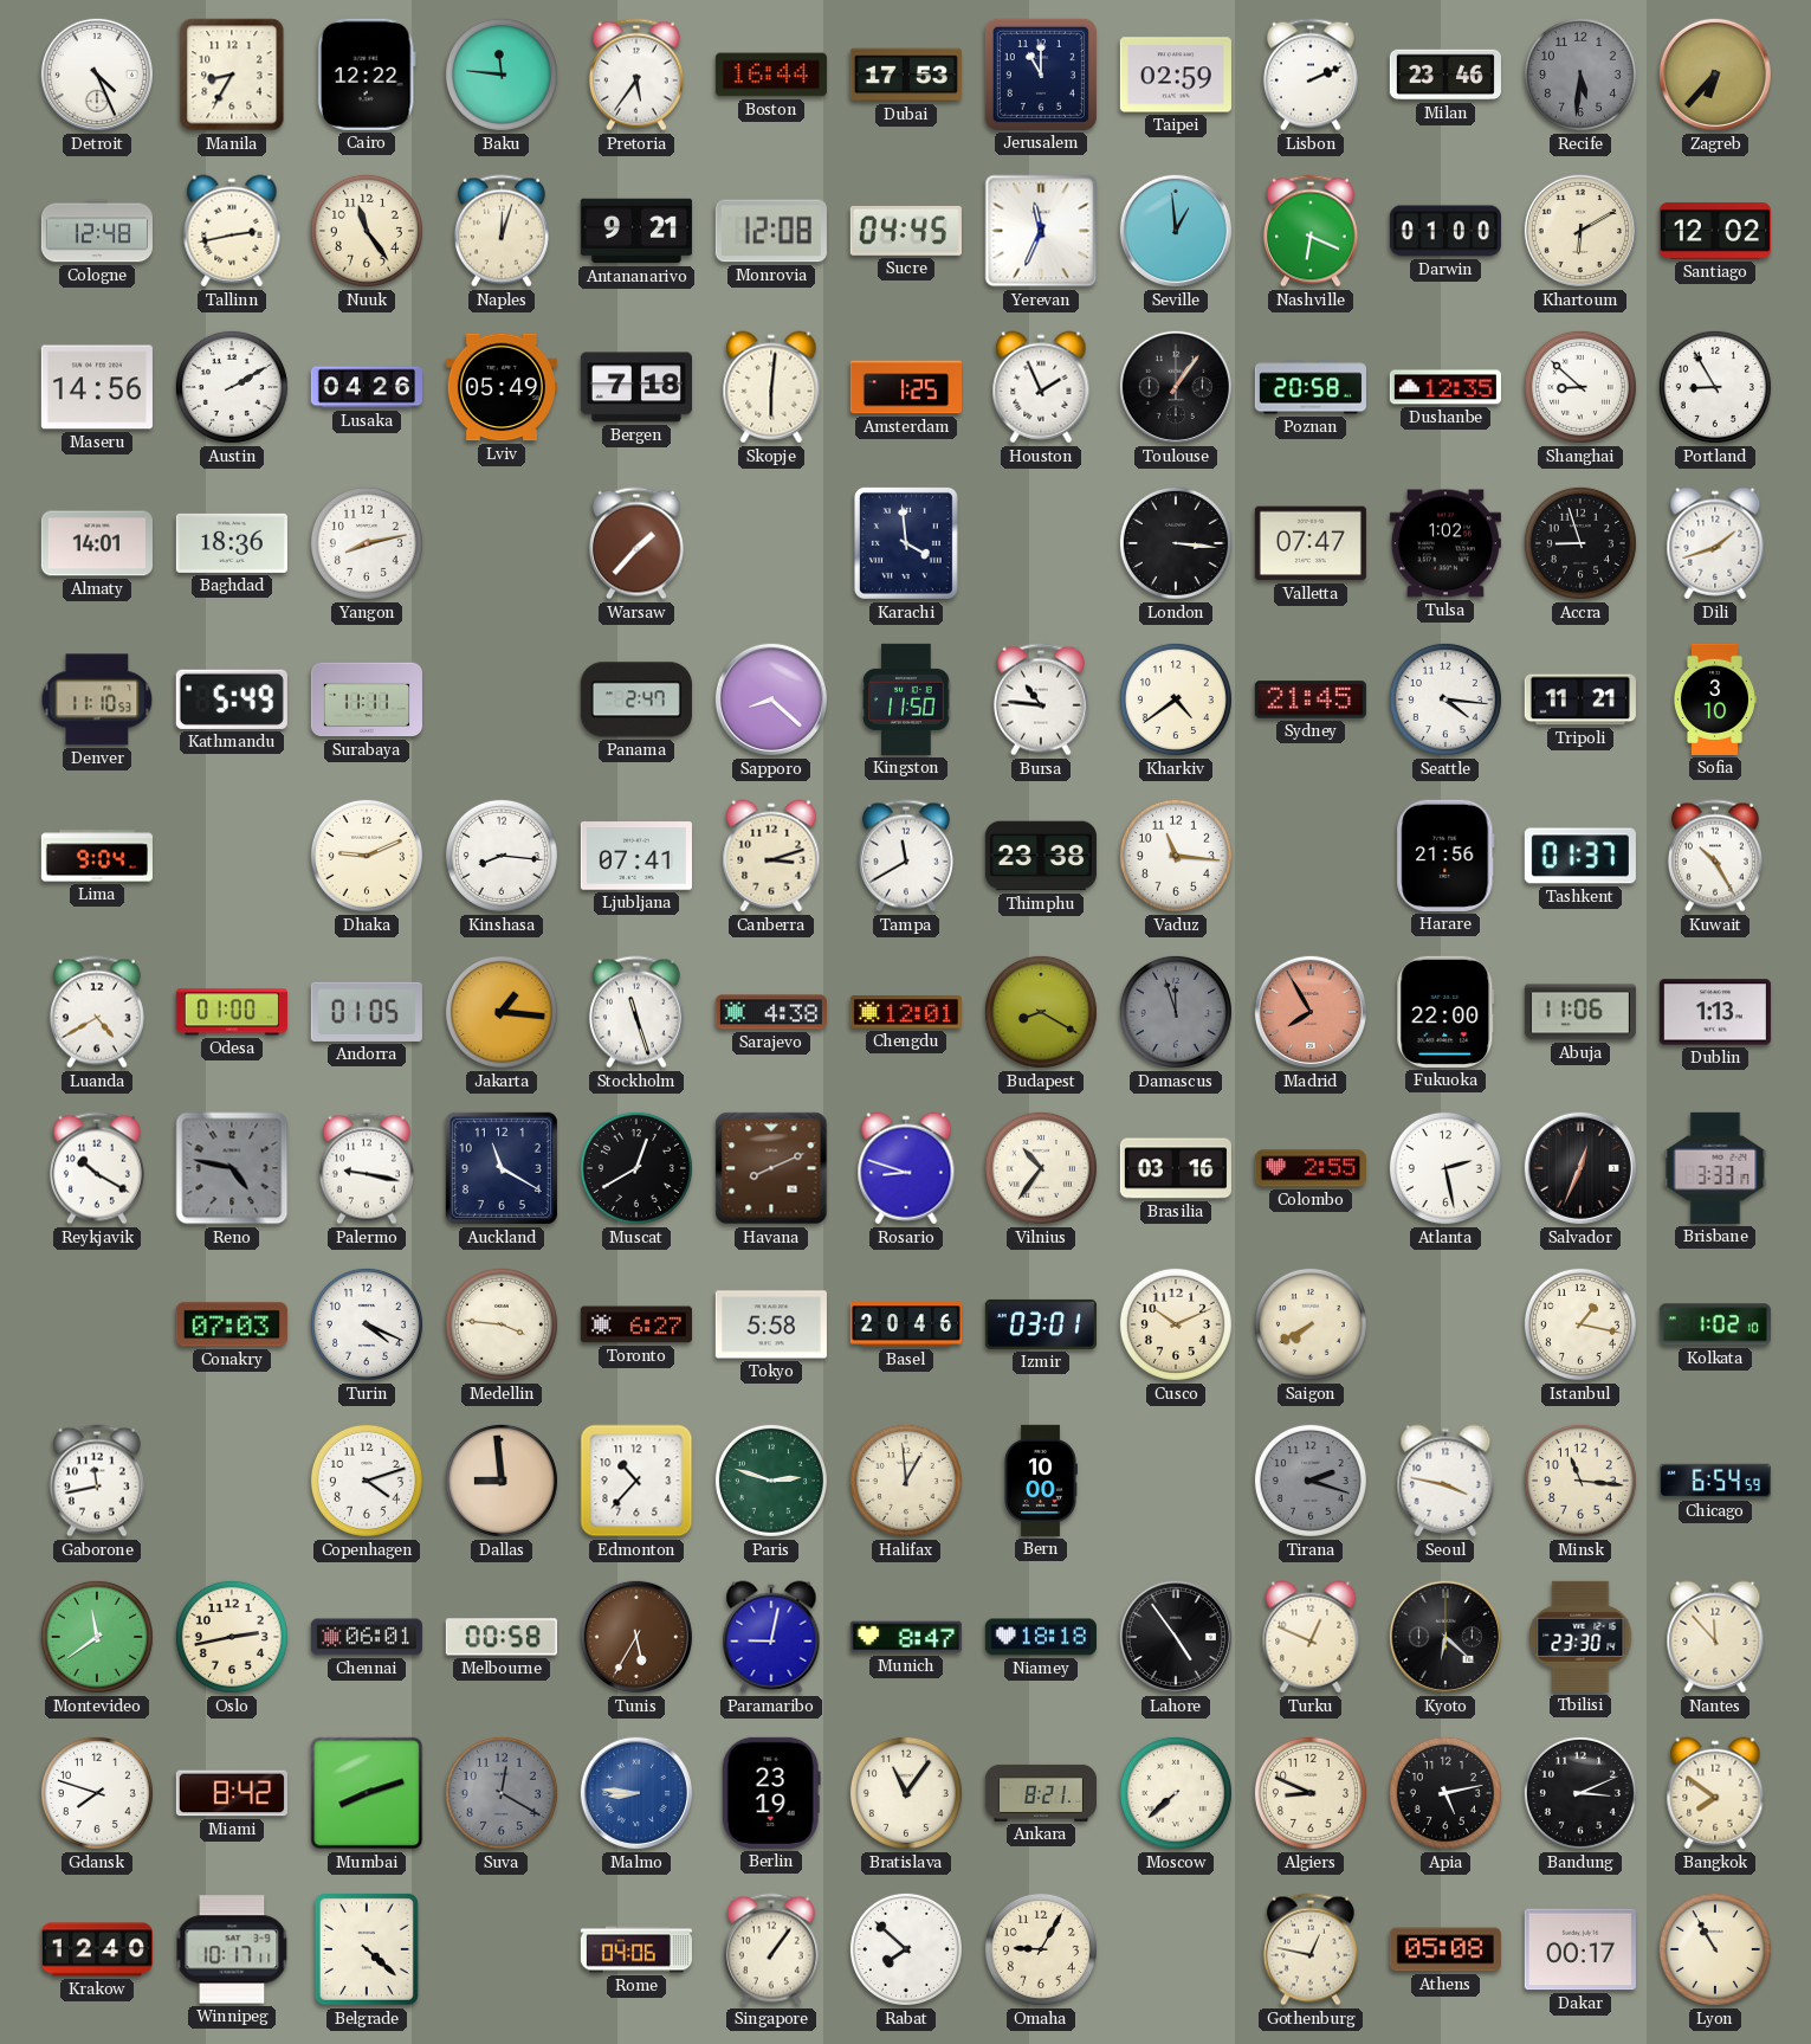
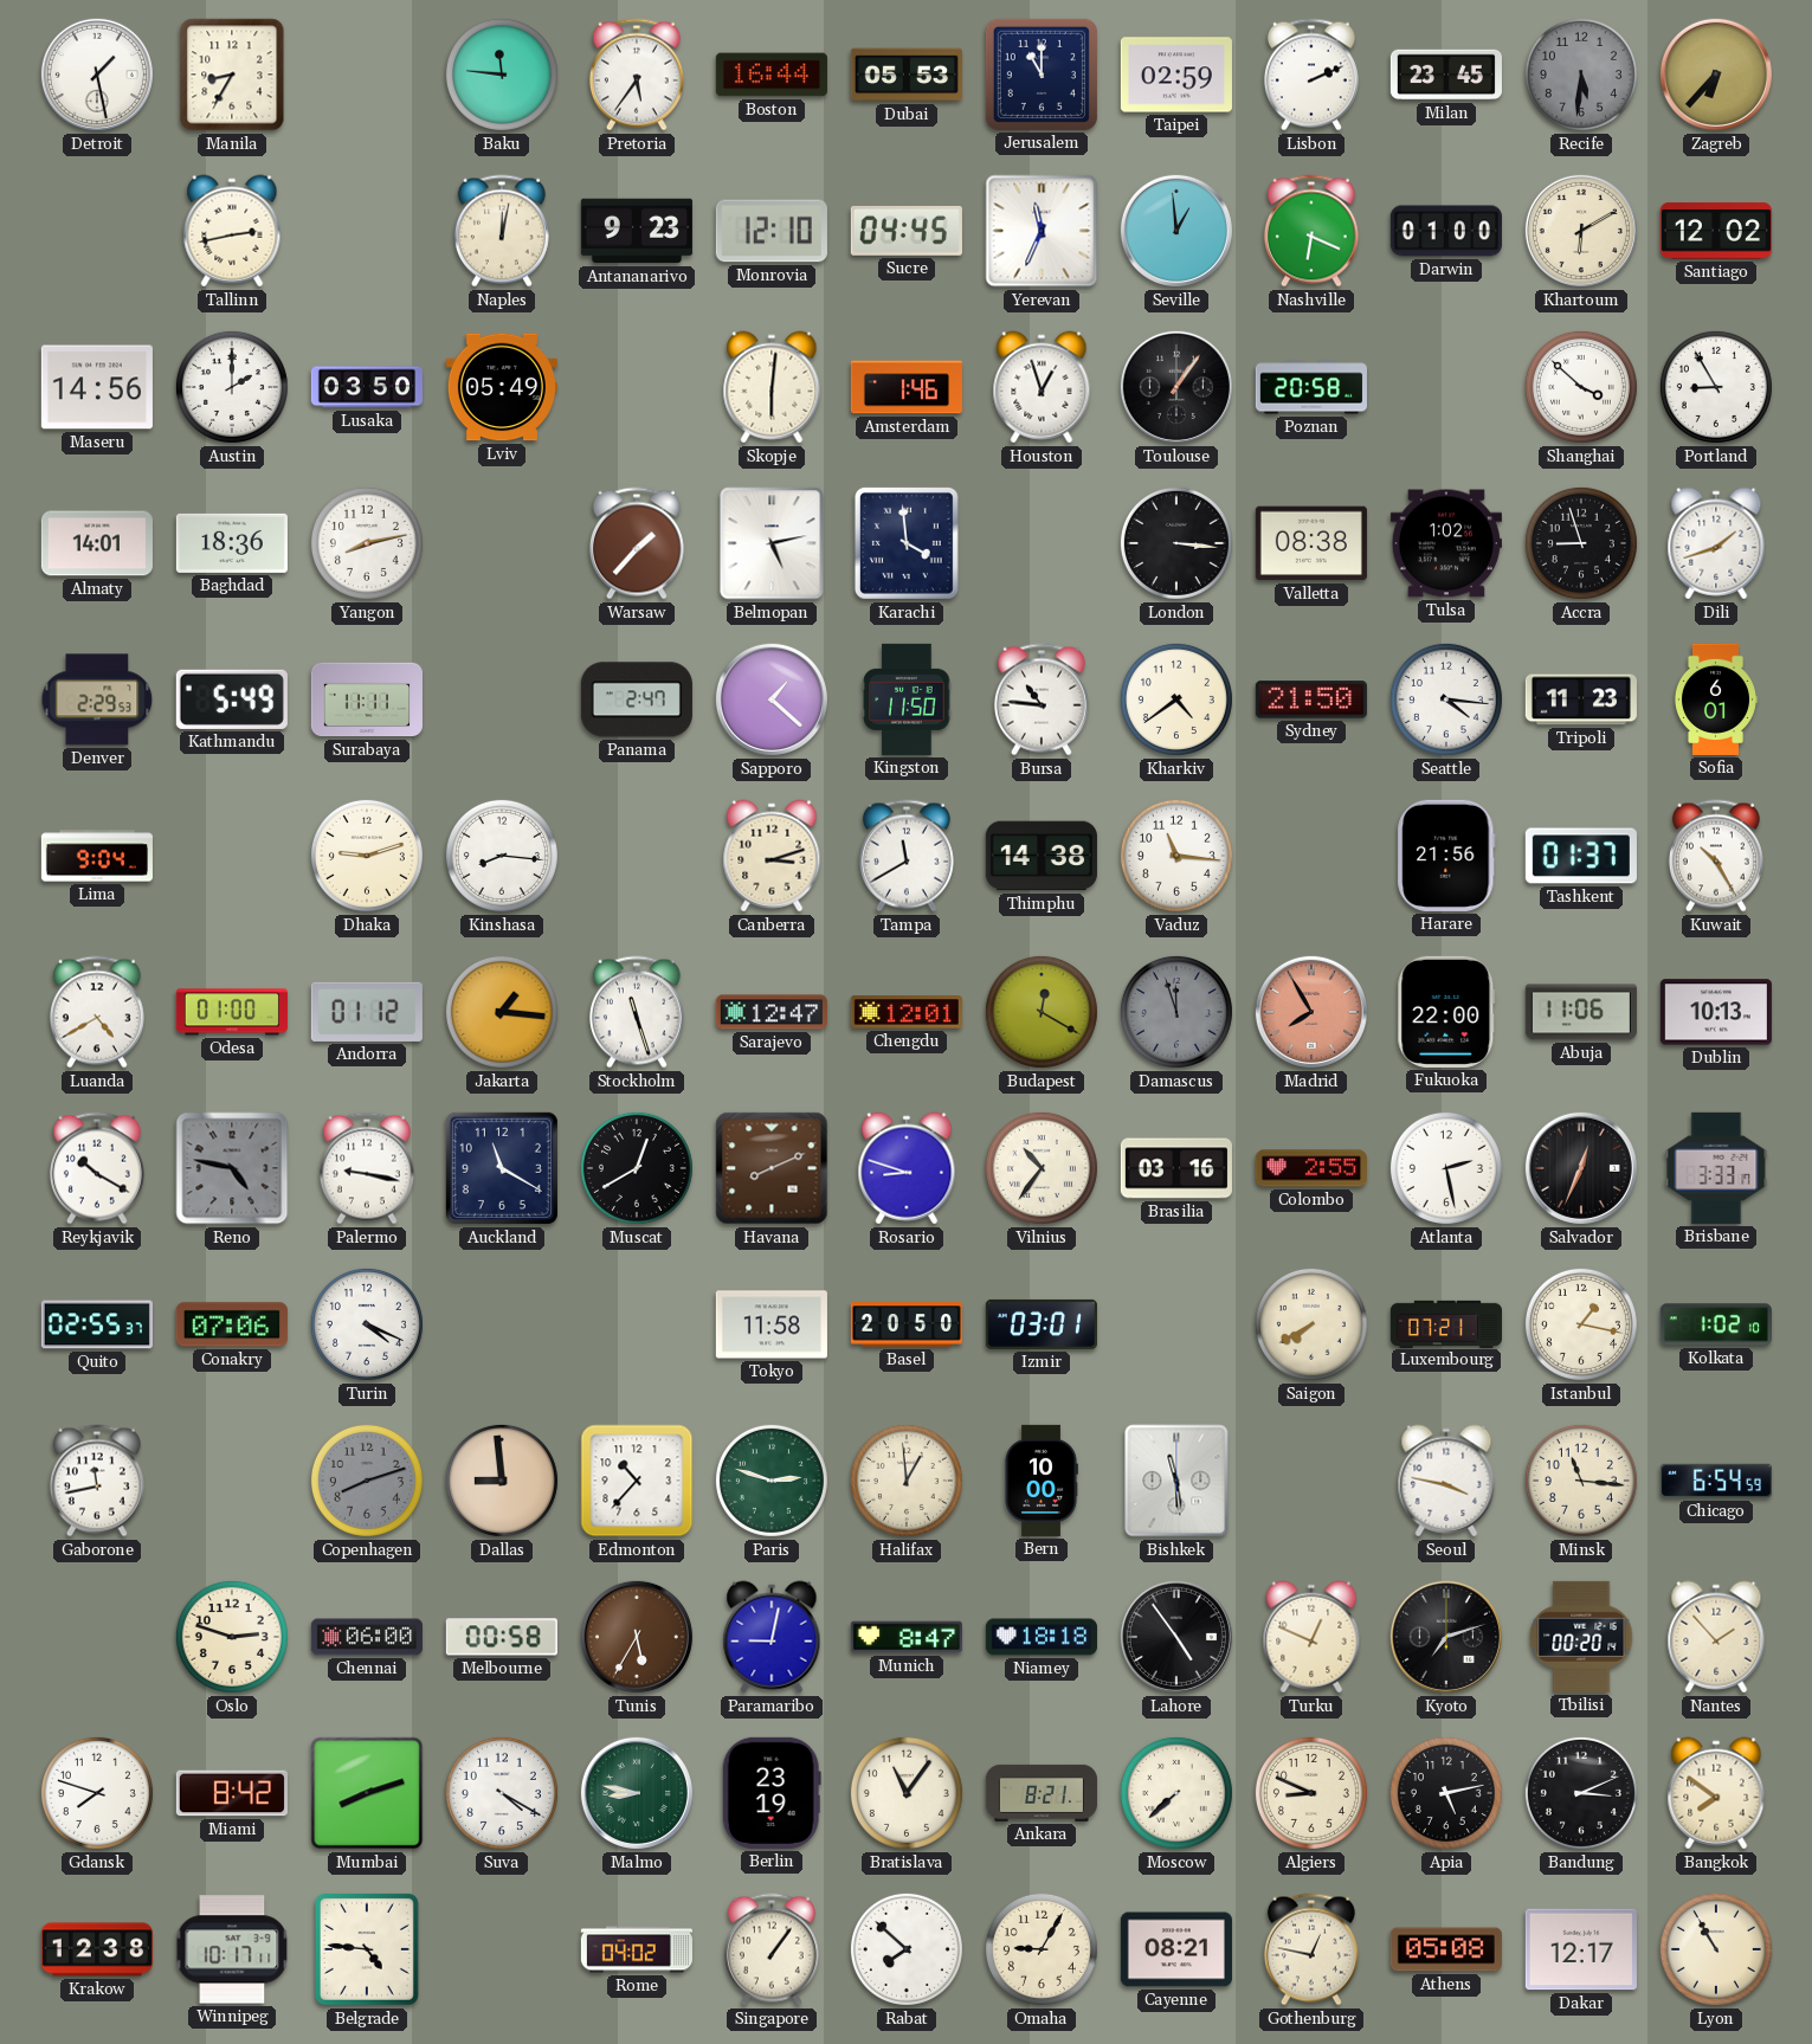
Detroit: 4:26 -> 1:28 (97, 75)
Cairo: 12:22 -> none (367, 75)
Dubai: 17:53 -> 05:53 (907, 75)
Milan: 23:46 -> 23:45 (1446, 75)
Cologne: 12:48 -> none (97, 231)
Nuuk: 11:24 -> none (367, 231)
Naples: 12:03 -> 12:02 (502, 231)
Antananarivo: 9:21 -> 9:23 (637, 231)
Monrovia: 12:08 -> 12:10 (772, 231)
Austin: 2:10 -> 2:00 (232, 387)
Lusaka: 04:26 -> 03:50 (367, 387)
Bergen: 7:18 -> none (636, 387)
Amsterdam: 1:25 -> 1:46 (907, 387)
Houston: 1:56 -> 12:57 (1042, 387)
Dushanbe: 12:35 -> none (1445, 387)
Shanghai: 8:52 -> 3:52 (1581, 387)
Belmopan: none -> 5:13 (772, 543)
Valletta: 07:47 -> 08:38 (1311, 543)
Denver: 11:10 -> 2:29 (97, 699)
Sapporo: 8:22 -> 1:22 (772, 699)
Sydney: 21:45 -> 21:50 (1311, 699)
Tripoli: 11:21 -> 11:23 (1581, 699)
Sofia: 3:10 -> 6:01 (1715, 699)
Dhaka: 9:11 -> 9:12 (367, 856)
Ljubljana: 07:41 -> none (636, 856)
Thimphu: 23:38 -> 14:38 (1042, 856)
Andorra: 01:05 -> 01:12 (367, 1012)
Sarajevo: 4:38 -> 12:47 (772, 1012)
Budapest: 8:20 -> 12:20 (1042, 1012)
Dublin: 1:13 -> 10:13 (1716, 1012)
Quito: none -> 02:55 (97, 1324)
Conakry: 07:03 -> 07:06 (232, 1324)
Medellin: 3:46 -> none (502, 1324)
Toronto: 6:27 -> none (636, 1324)
Tokyo: 5:58 -> 11:58 (772, 1324)
Basel: 20:46 -> 20:50 (907, 1324)
Cusco: 10:11 -> none (1176, 1324)
Luxembourg: none -> 07:21 (1445, 1323)
Copenhagen: 4:12 -> 8:12 (367, 1481)
Copenhagen dial: white -> grey (367, 1481)
Bishkek: none -> 11:29 (1176, 1481)
Tirana: 2:18 -> none (1311, 1481)
Montevideo: 11:39 -> none (97, 1637)
Oslo: 2:43 -> 2:48 (232, 1637)
Chennai: 06:01 -> 06:00 (367, 1637)
Kyoto: 6:22 -> 7:12 (1446, 1637)
Tbilisi: 23:30 -> 00:20 (1581, 1637)
Nantes: 11:53 -> 1:53 (1716, 1637)
Suva: 12:20 -> 4:20 (502, 1793)
Suva dial: grey -> white (502, 1793)
Malmo: 8:46 -> 8:47 (637, 1793)
Malmo dial: blue -> green (637, 1793)
Krakow: 12:40 -> 12:38 (97, 1949)
Belgrade: 4:22 -> 4:46 (367, 1949)
Rome: 04:06 -> 04:02 (637, 1949)
Cayenne: none -> 08:21 (1176, 1949)
Dakar: 00:17 -> 12:17 (1581, 1949)
